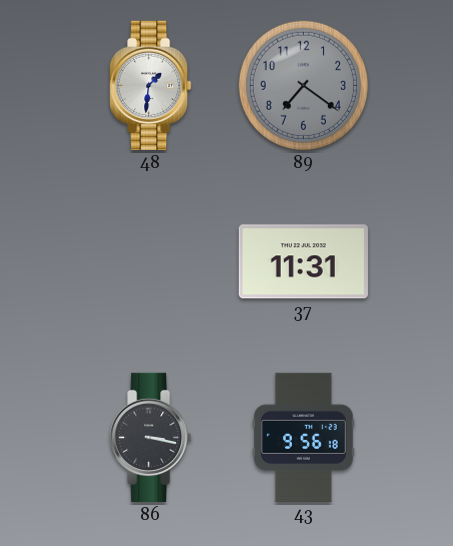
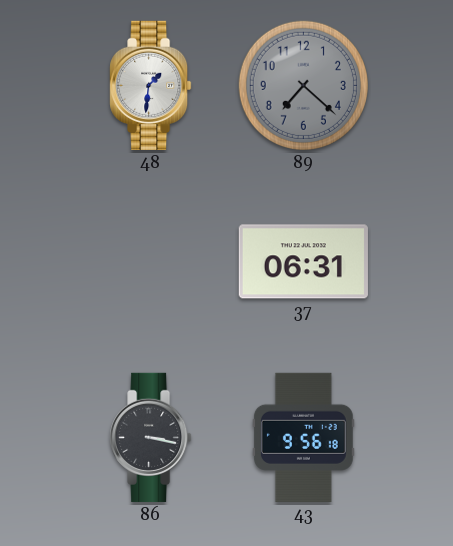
89: 7:21 -> 7:22 (303, 85)
37: 11:31 -> 06:31 (303, 262)
